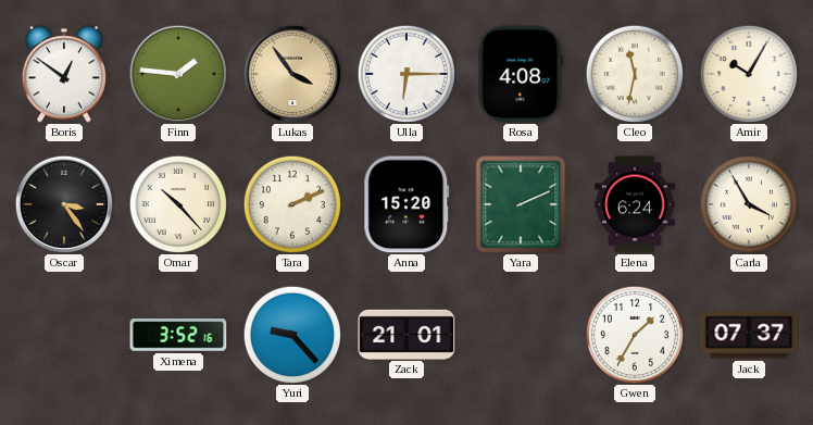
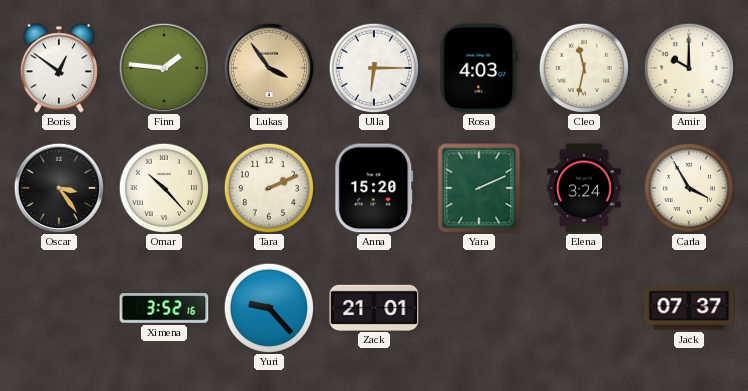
Rosa: 4:08 -> 4:03 (479, 68)
Amir: 10:05 -> 10:00 (688, 67)
Elena: 6:24 -> 3:24 (584, 188)
Gwen: 1:35 -> none (634, 334)
